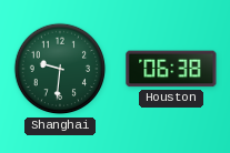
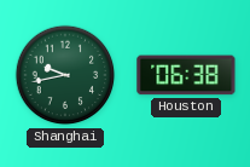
Shanghai: 9:31 -> 9:43 (65, 75)
